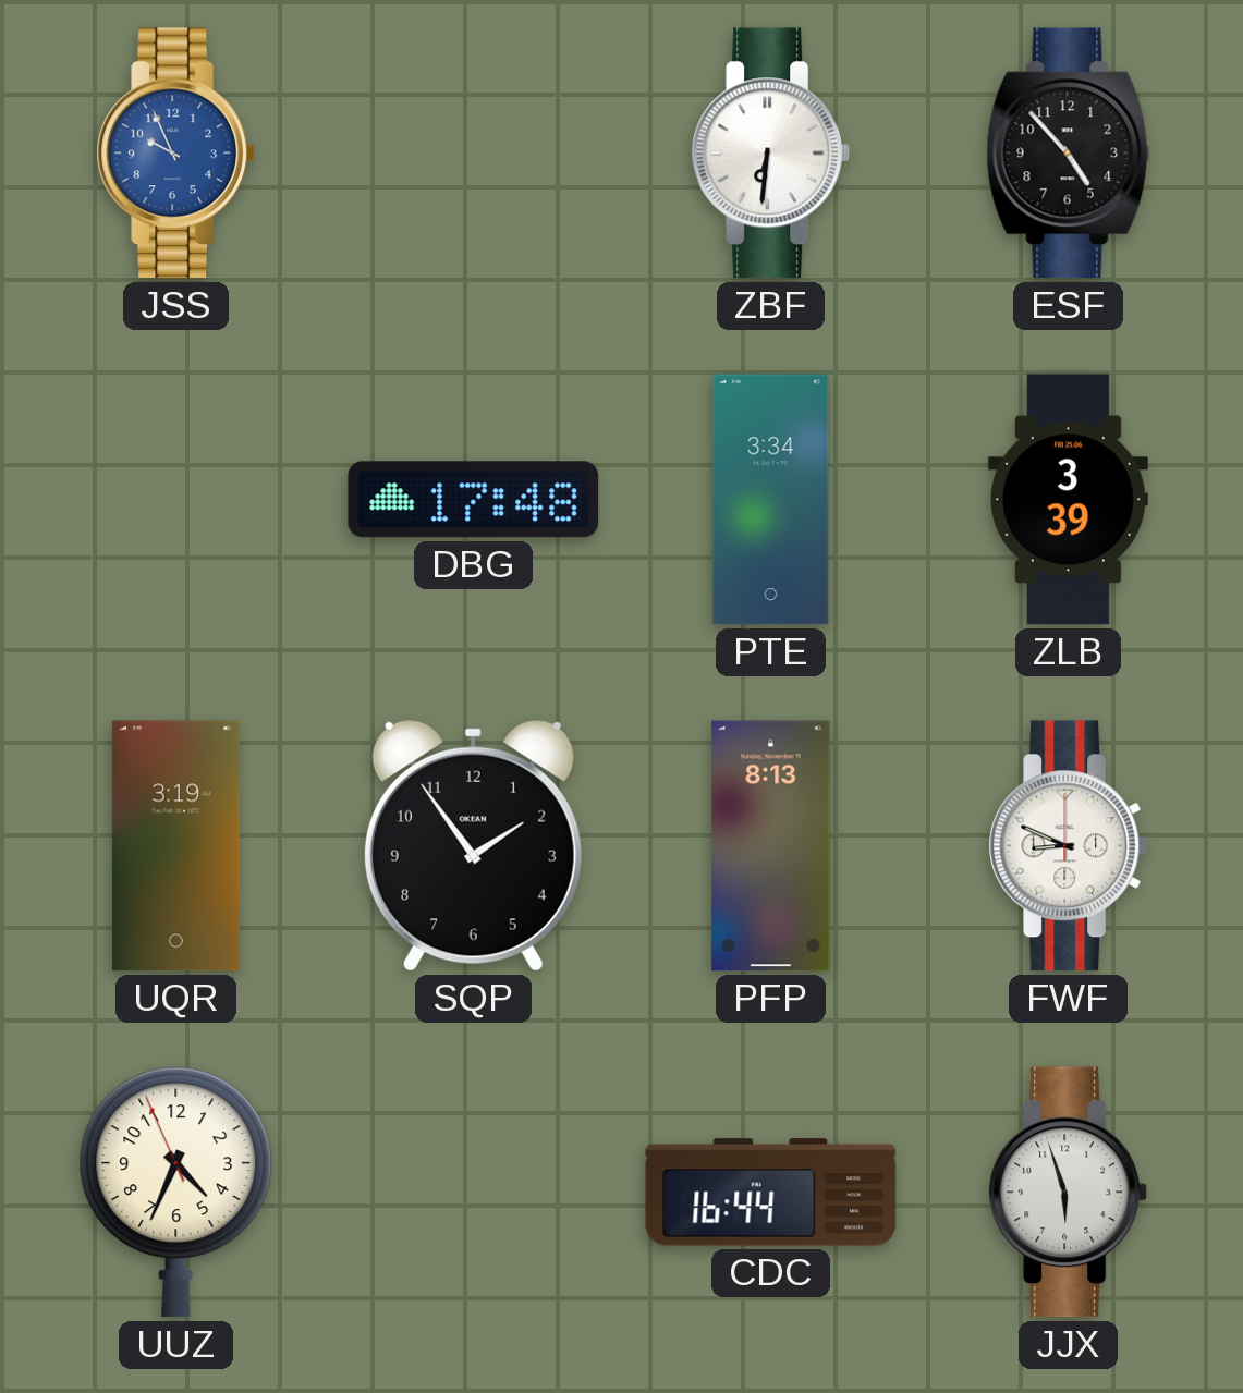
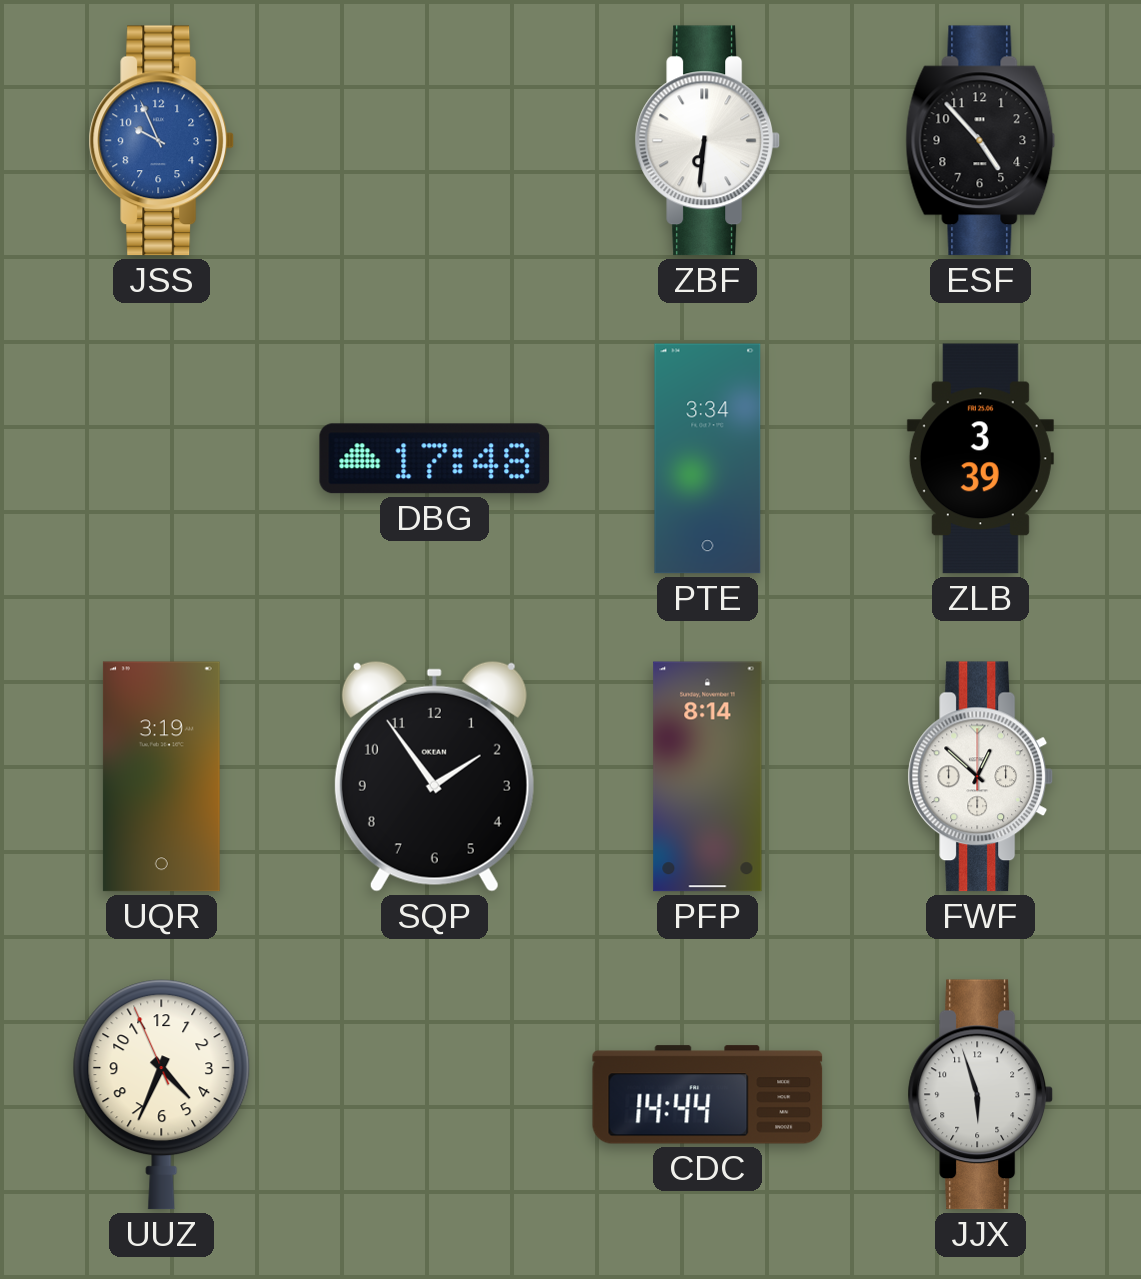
PFP: 8:13 -> 8:14 (708, 777)
FWF: 8:49 -> 12:52 (981, 777)
CDC: 16:44 -> 14:44 (708, 1095)
